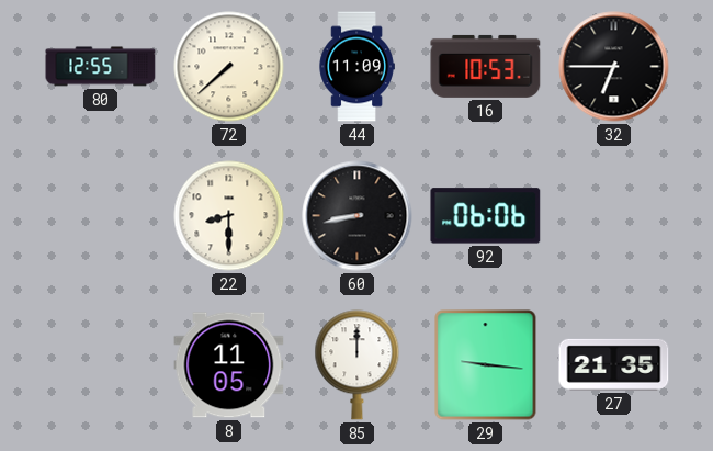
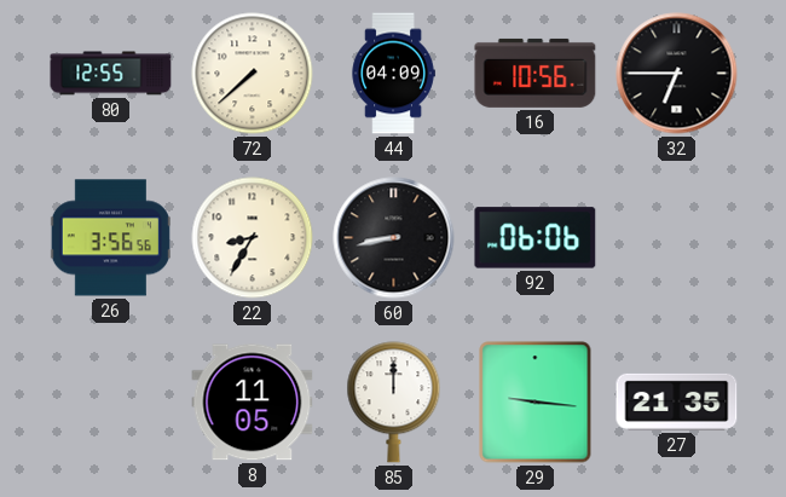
44: 11:09 -> 04:09 (393, 74)
16: 10:53 -> 10:56 (536, 73)
26: none -> 3:56 (110, 238)
22: 8:30 -> 8:35 (253, 238)
